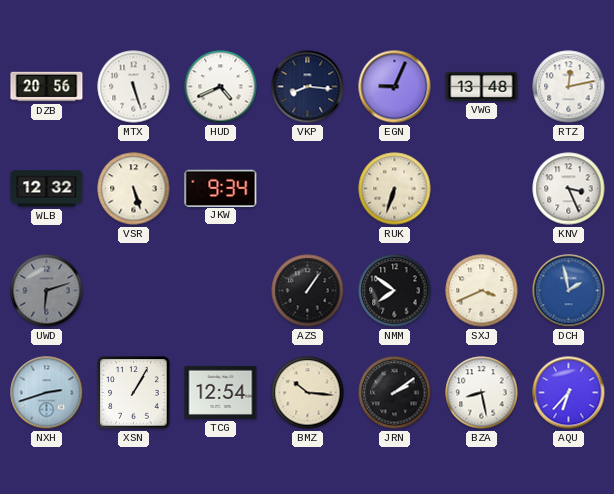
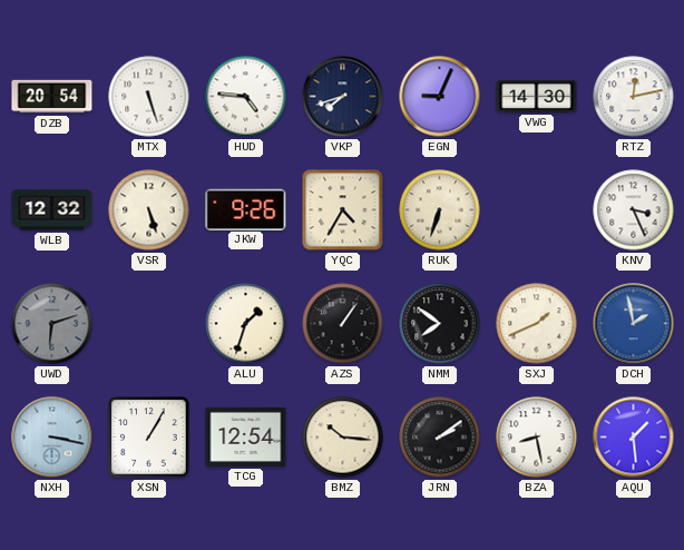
DZB: 20:56 -> 20:54 (52, 97)
HUD: 4:41 -> 4:46 (246, 97)
VKP: 8:16 -> 7:42 (343, 97)
VWG: 13:48 -> 14:30 (537, 96)
JKW: 9:34 -> 9:26 (246, 209)
YQC: none -> 4:35 (343, 210)
ALU: none -> 1:33 (246, 324)
SXJ: 3:41 -> 1:41 (537, 324)
NXH: 2:42 -> 3:17 (52, 438)
AQU: 6:37 -> 1:29 (634, 438)
